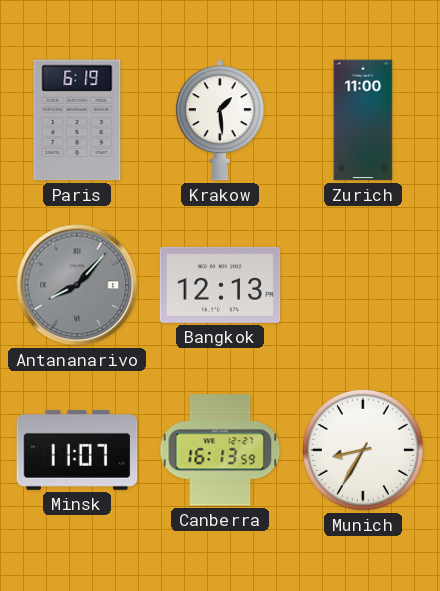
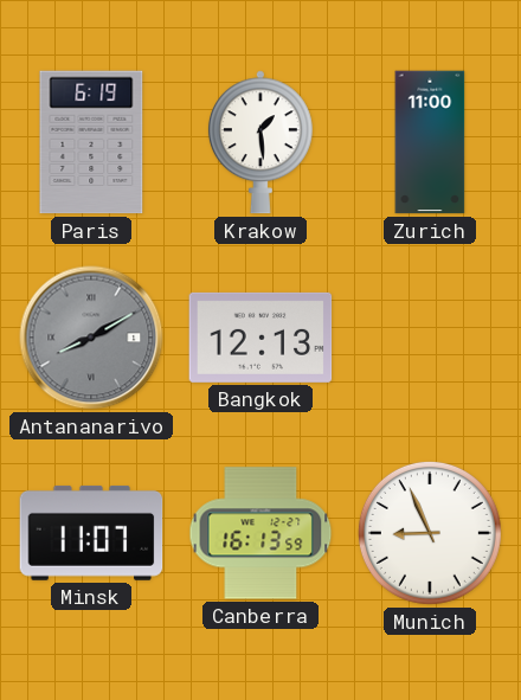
Antananarivo: 8:07 -> 8:10 (91, 338)
Munich: 8:35 -> 8:56 (430, 533)
